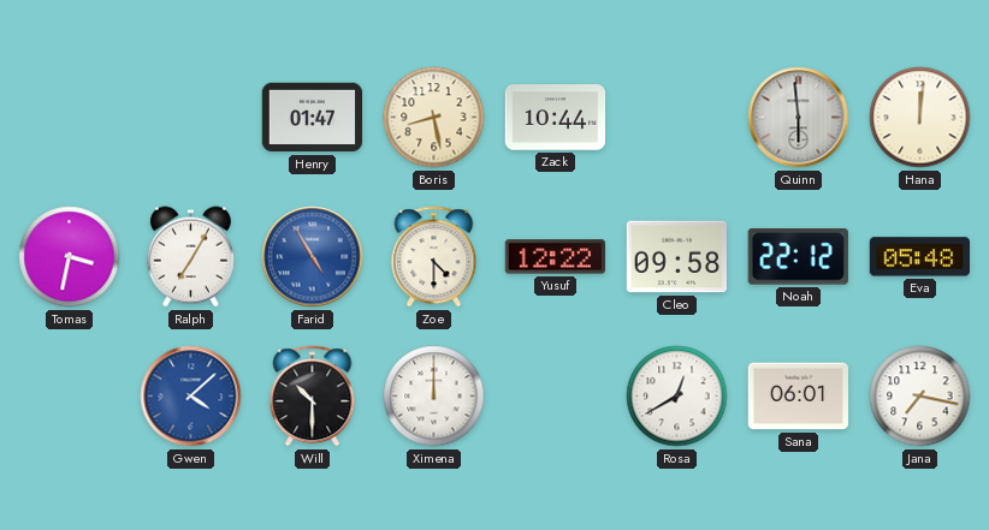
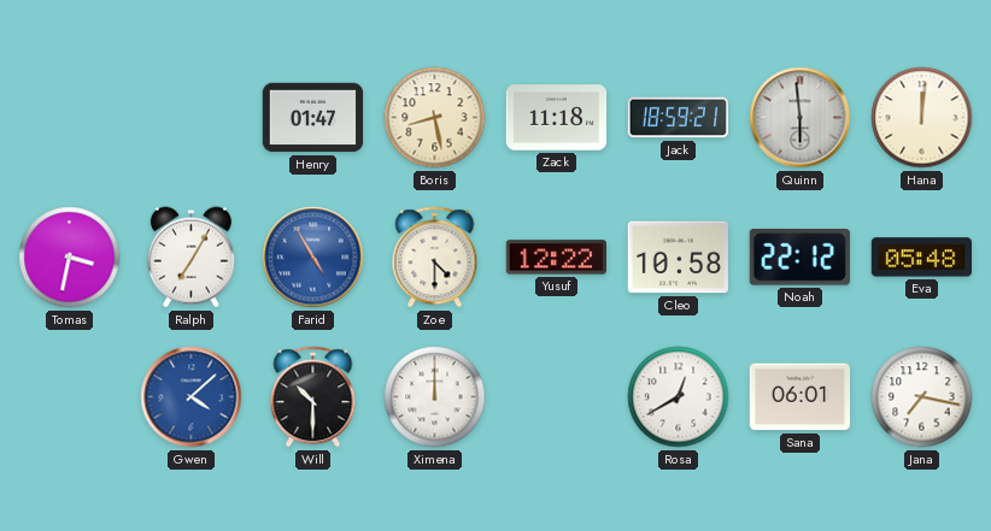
Zack: 10:44 -> 11:18 (557, 118)
Jack: none -> 18:59 (679, 118)
Cleo: 09:58 -> 10:58 (678, 258)
